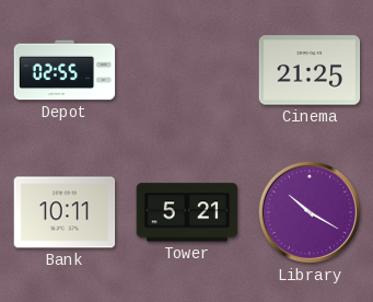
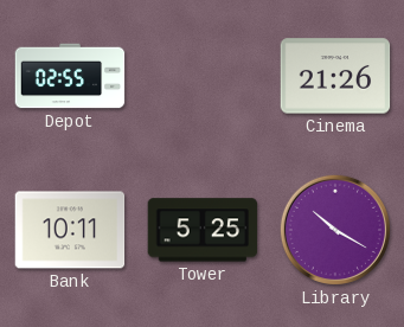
Cinema: 21:25 -> 21:26 (335, 76)
Tower: 5:21 -> 5:25 (203, 230)
